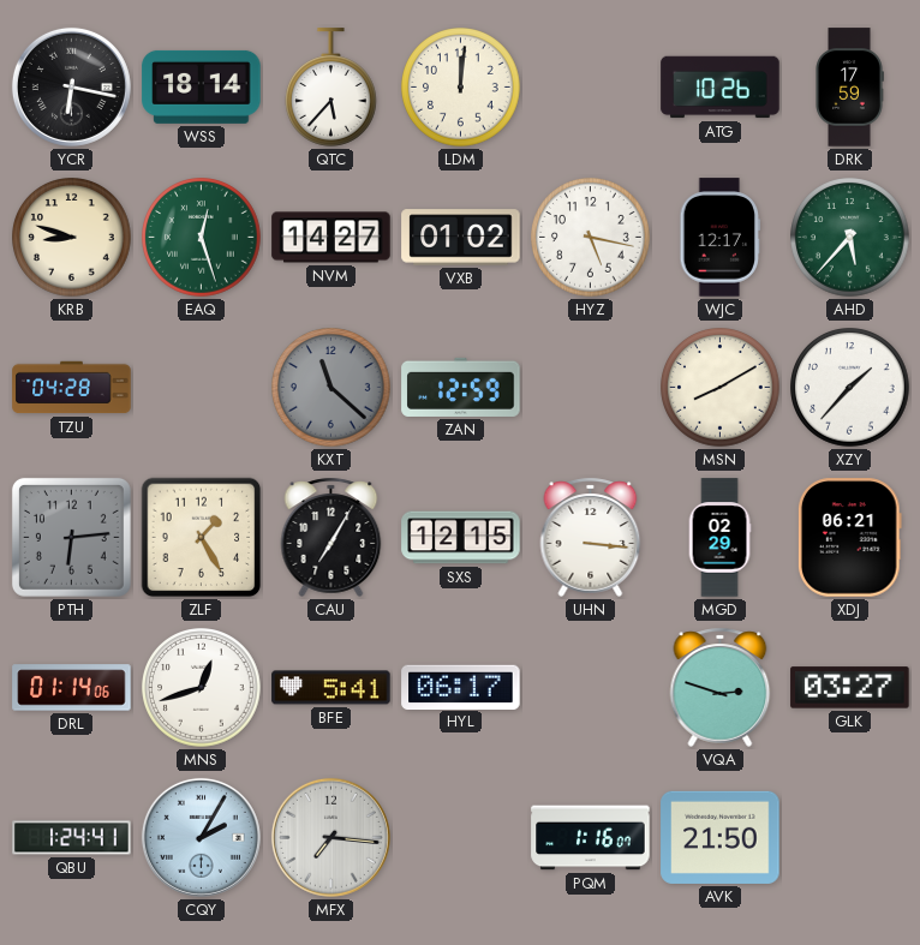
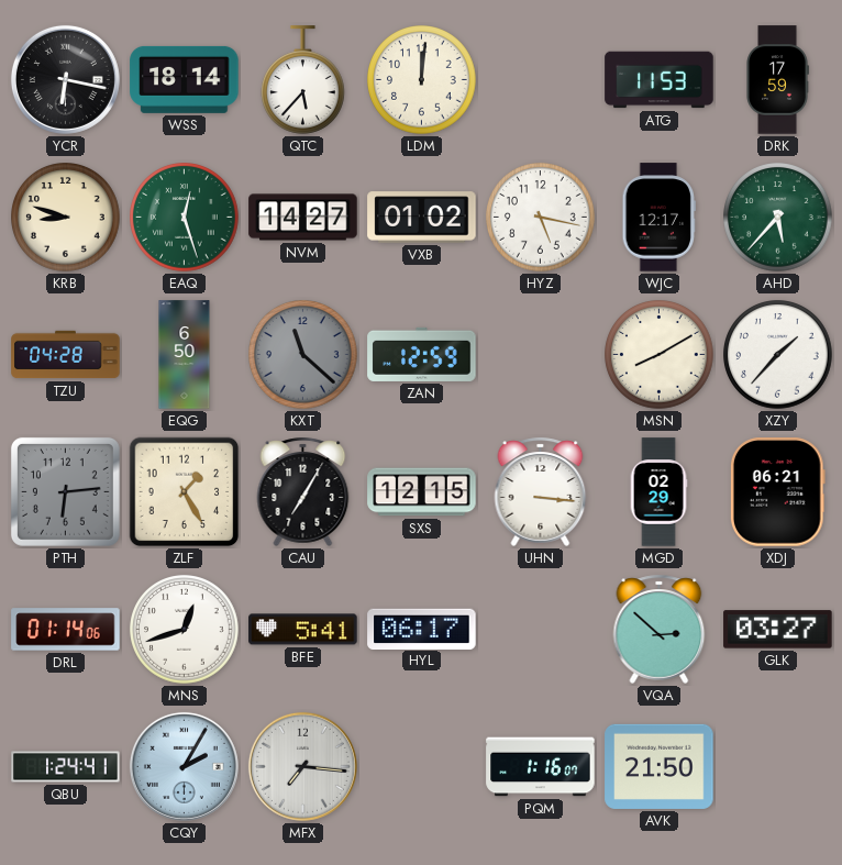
ATG: 10:26 -> 11:53 (660, 80)
EQG: none -> 6:50 (185, 355)
VQA: 2:48 -> 2:52 (660, 629)
